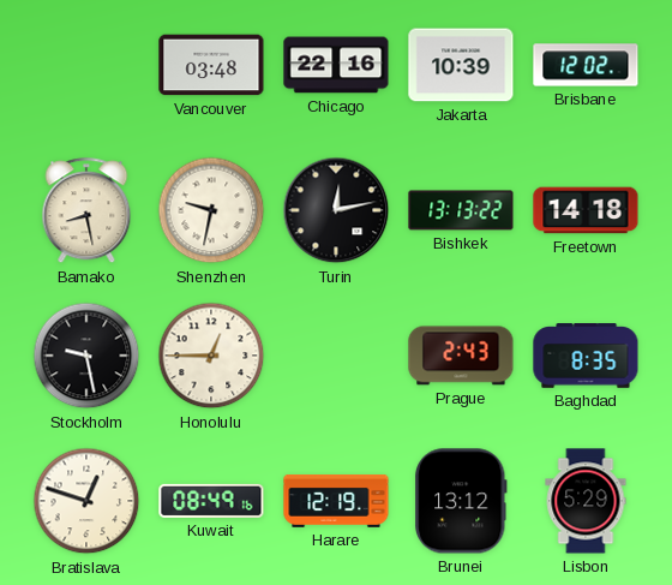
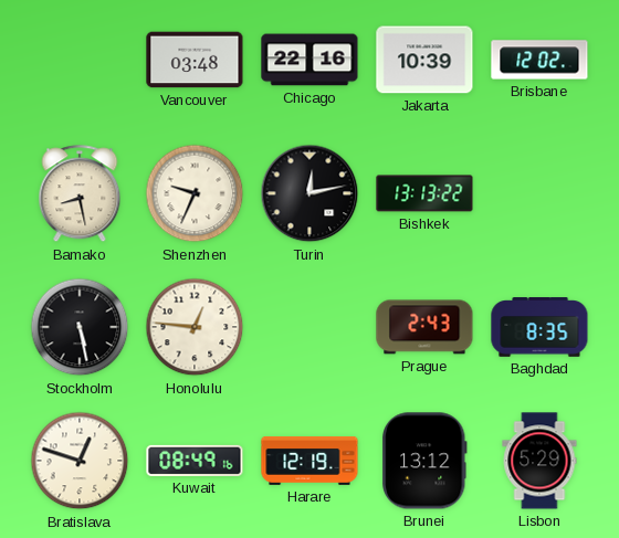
Shenzhen: 9:32 -> 9:34 (195, 193)
Freetown: 14:18 -> none (586, 210)
Stockholm: 9:28 -> 5:28 (80, 327)
Honolulu: 12:45 -> 12:46 (195, 327)
